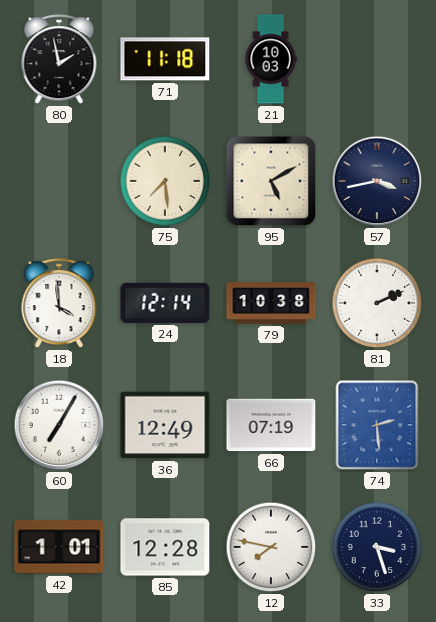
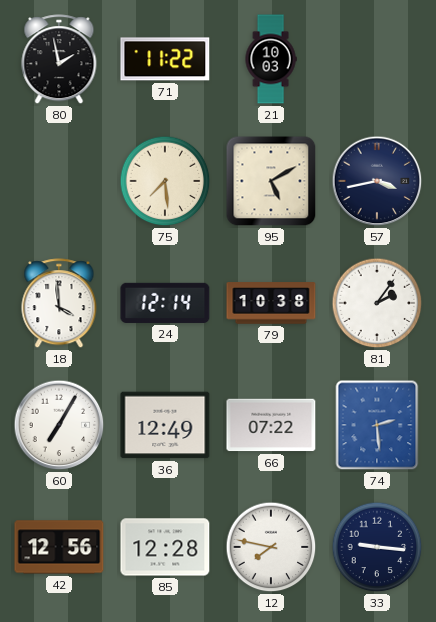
71: 11:18 -> 11:22 (165, 59)
81: 2:11 -> 2:06 (377, 303)
66: 07:19 -> 07:22 (271, 425)
42: 1:01 -> 12:56 (59, 547)
33: 3:27 -> 9:16 (377, 547)
